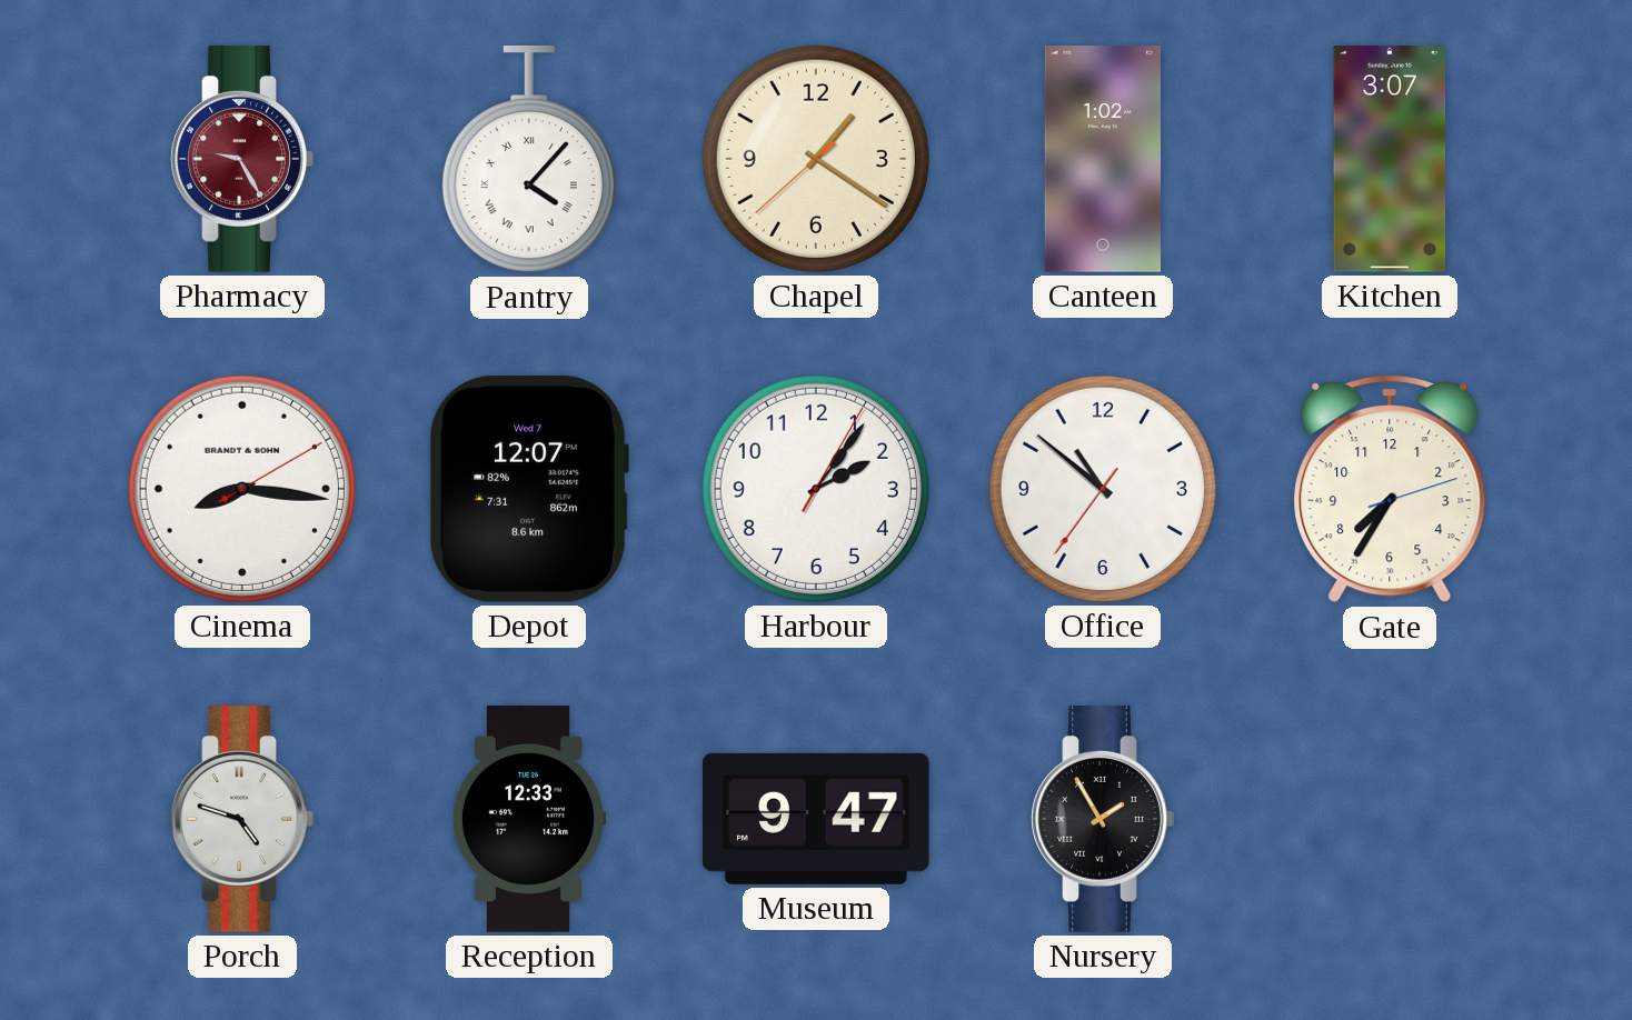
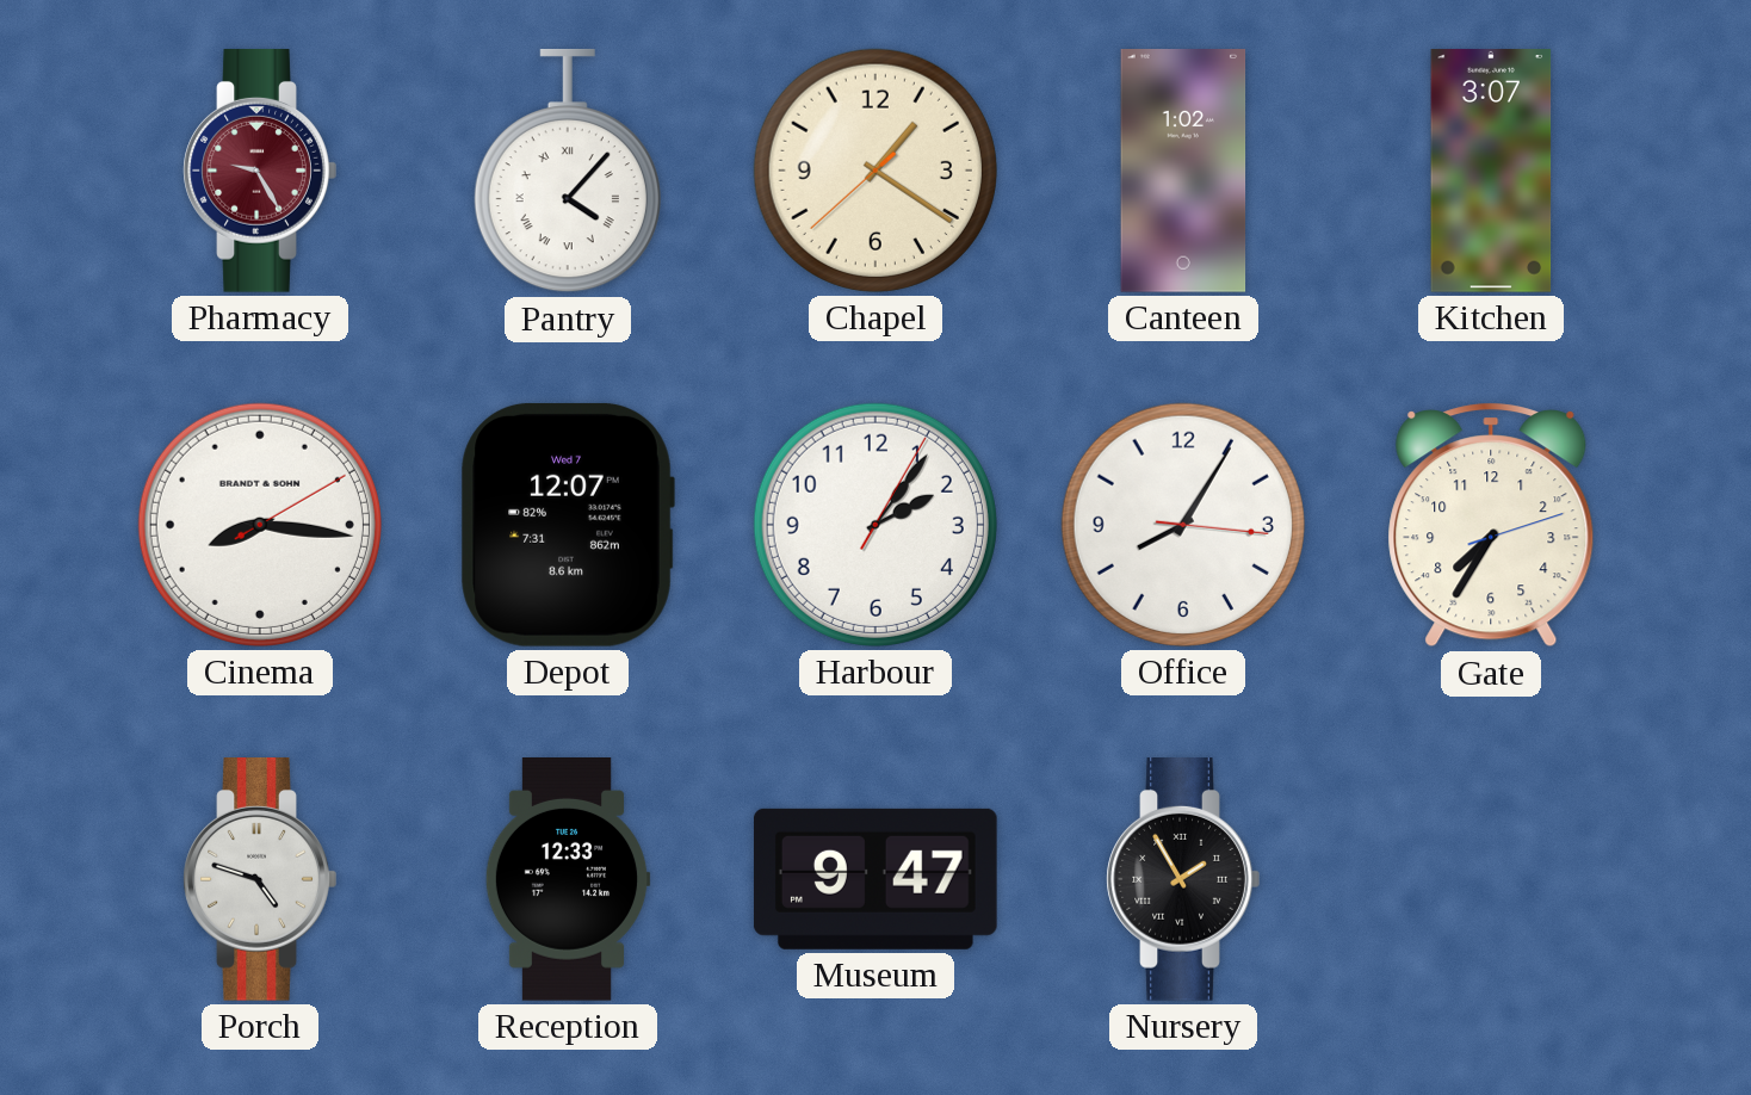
Office: 10:51 -> 8:05 (1183, 525)
